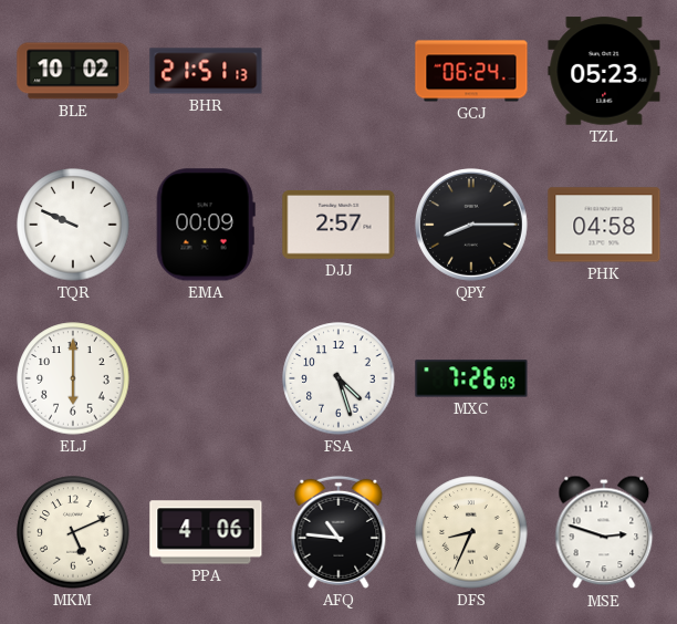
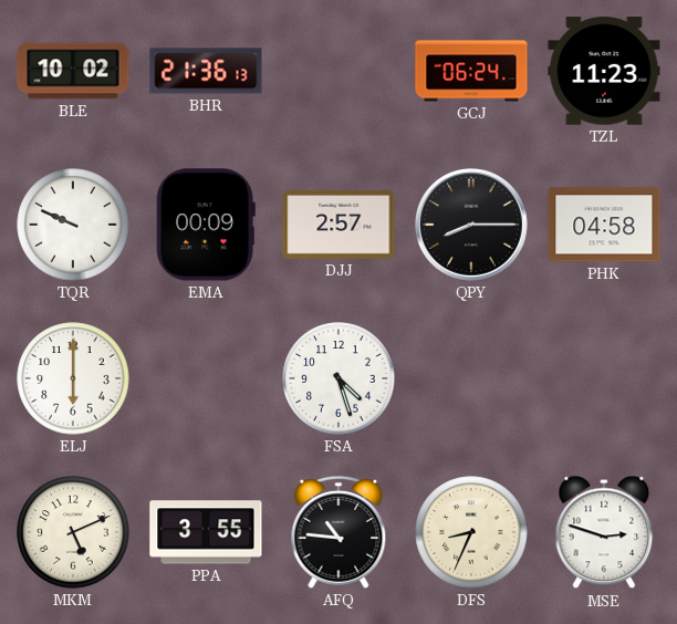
BHR: 21:51 -> 21:36 (206, 71)
TZL: 05:23 -> 11:23 (604, 71)
MXC: 7:26 -> none (471, 378)
PPA: 4:06 -> 3:55 (206, 532)
